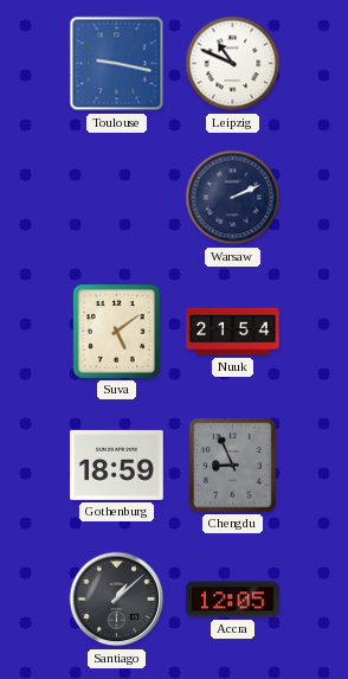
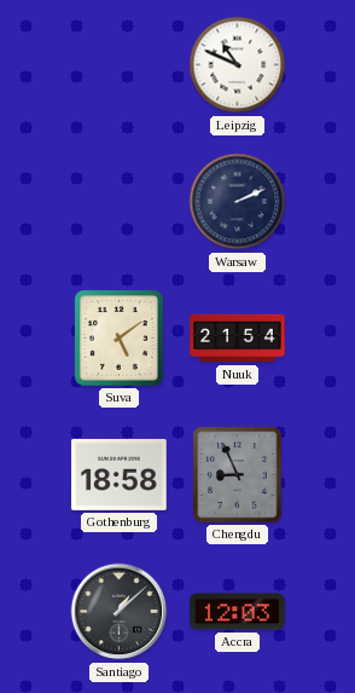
Toulouse: 9:17 -> none (117, 64)
Gothenburg: 18:59 -> 18:58 (120, 474)
Accra: 12:05 -> 12:03 (238, 612)
